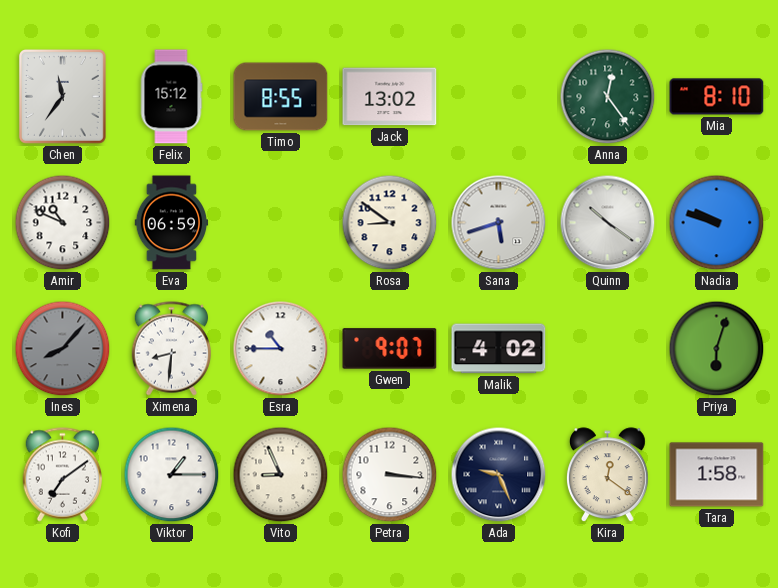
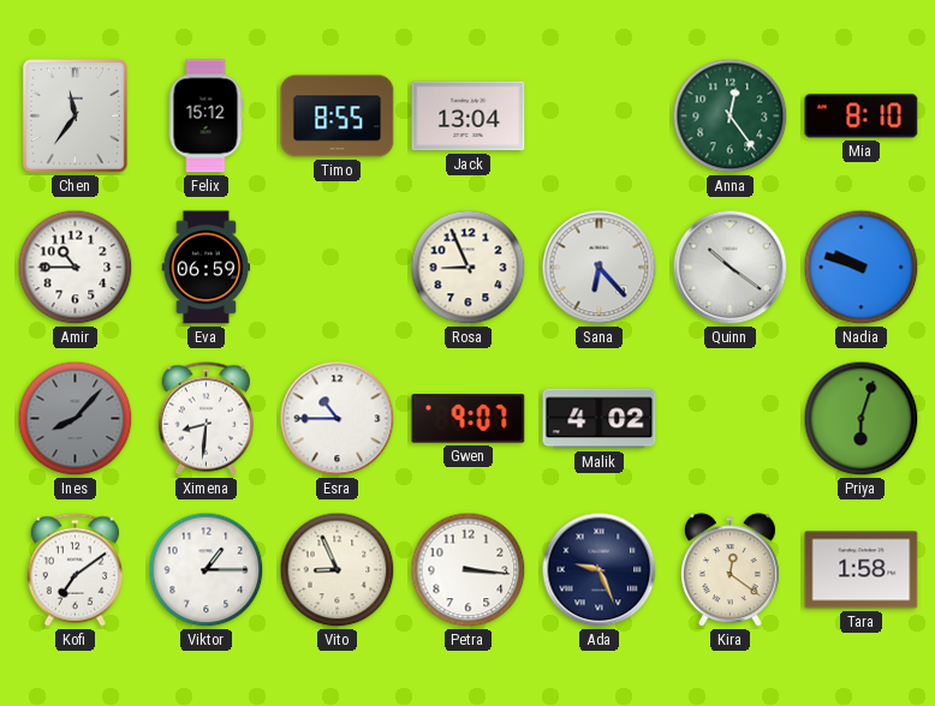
Jack: 13:02 -> 13:04 (469, 116)
Amir: 10:49 -> 10:45 (76, 268)
Rosa: 8:51 -> 8:56 (469, 268)
Sana: 5:42 -> 6:23 (600, 268)
